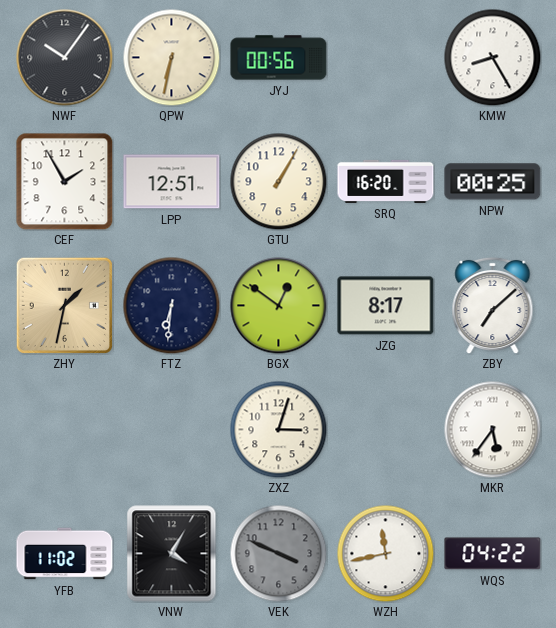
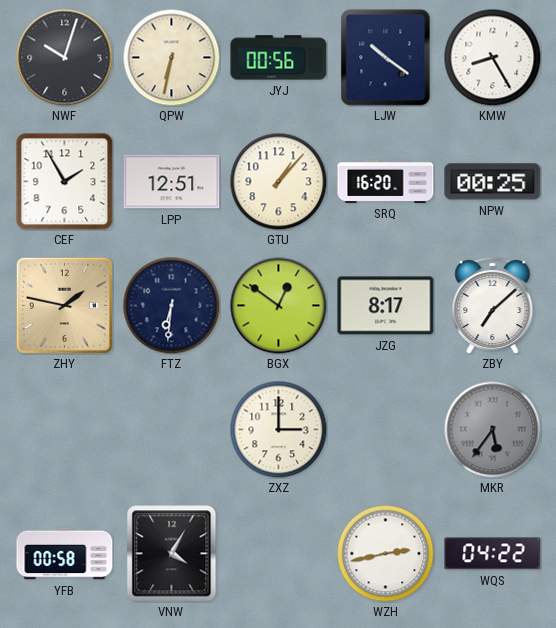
NWF: 10:06 -> 10:03 (65, 58)
LJW: none -> 10:21 (386, 58)
GTU: 1:05 -> 1:07 (278, 181)
ZHY: 1:32 -> 1:47 (64, 305)
ZXZ: 3:03 -> 3:00 (278, 429)
MKR dial: white -> grey (492, 429)
YFB: 11:02 -> 00:58 (65, 554)
VEK: 3:49 -> none (278, 553)
WZH: 11:43 -> 2:43 (385, 553)
